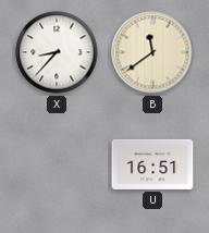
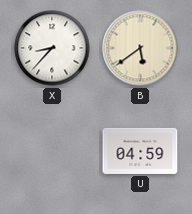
B: 11:39 -> 5:39 (140, 48)
U: 16:51 -> 04:59 (140, 151)
